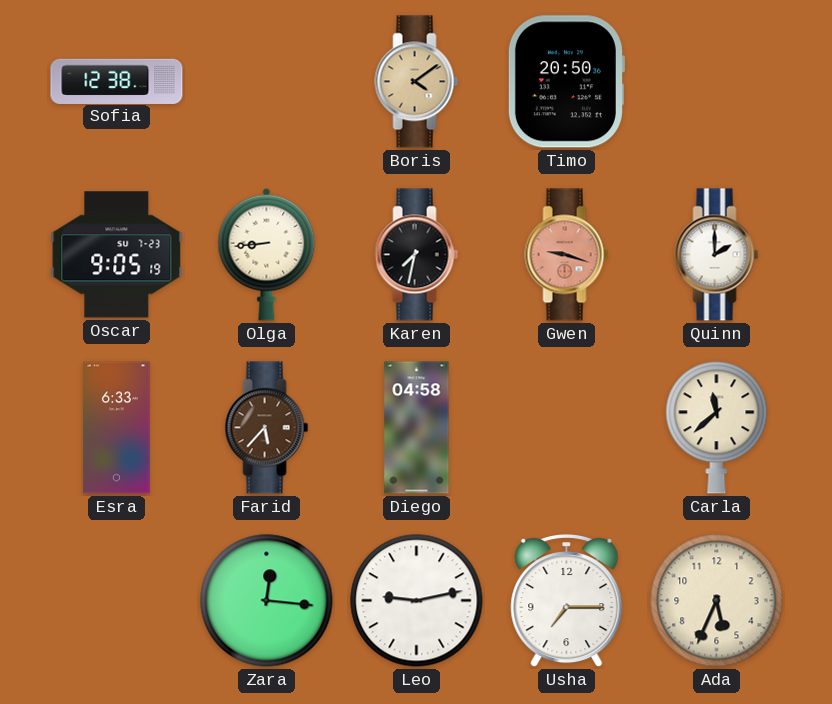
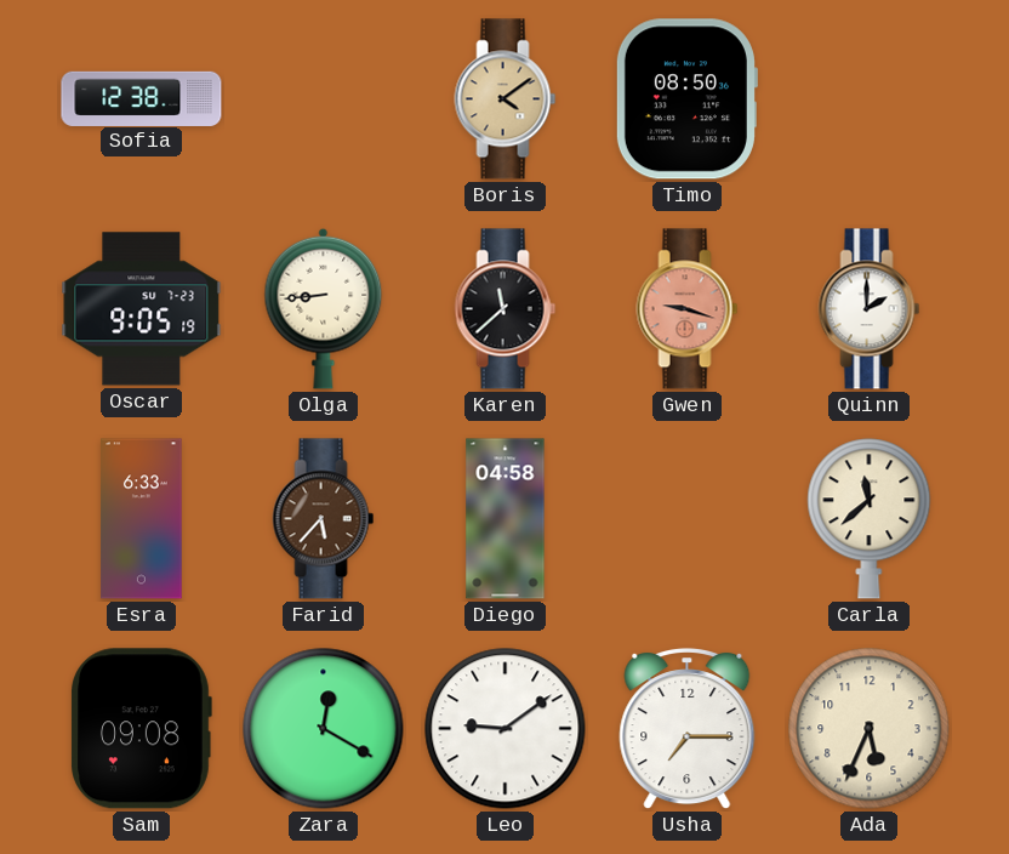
Timo: 20:50 -> 08:50 (686, 99)
Karen: 7:32 -> 11:38 (506, 309)
Sam: none -> 09:08 (141, 729)
Zara: 12:16 -> 12:20 (324, 729)
Leo: 9:13 -> 9:09 (506, 729)
